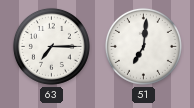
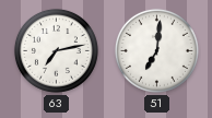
63: 7:15 -> 7:13 (56, 50)
